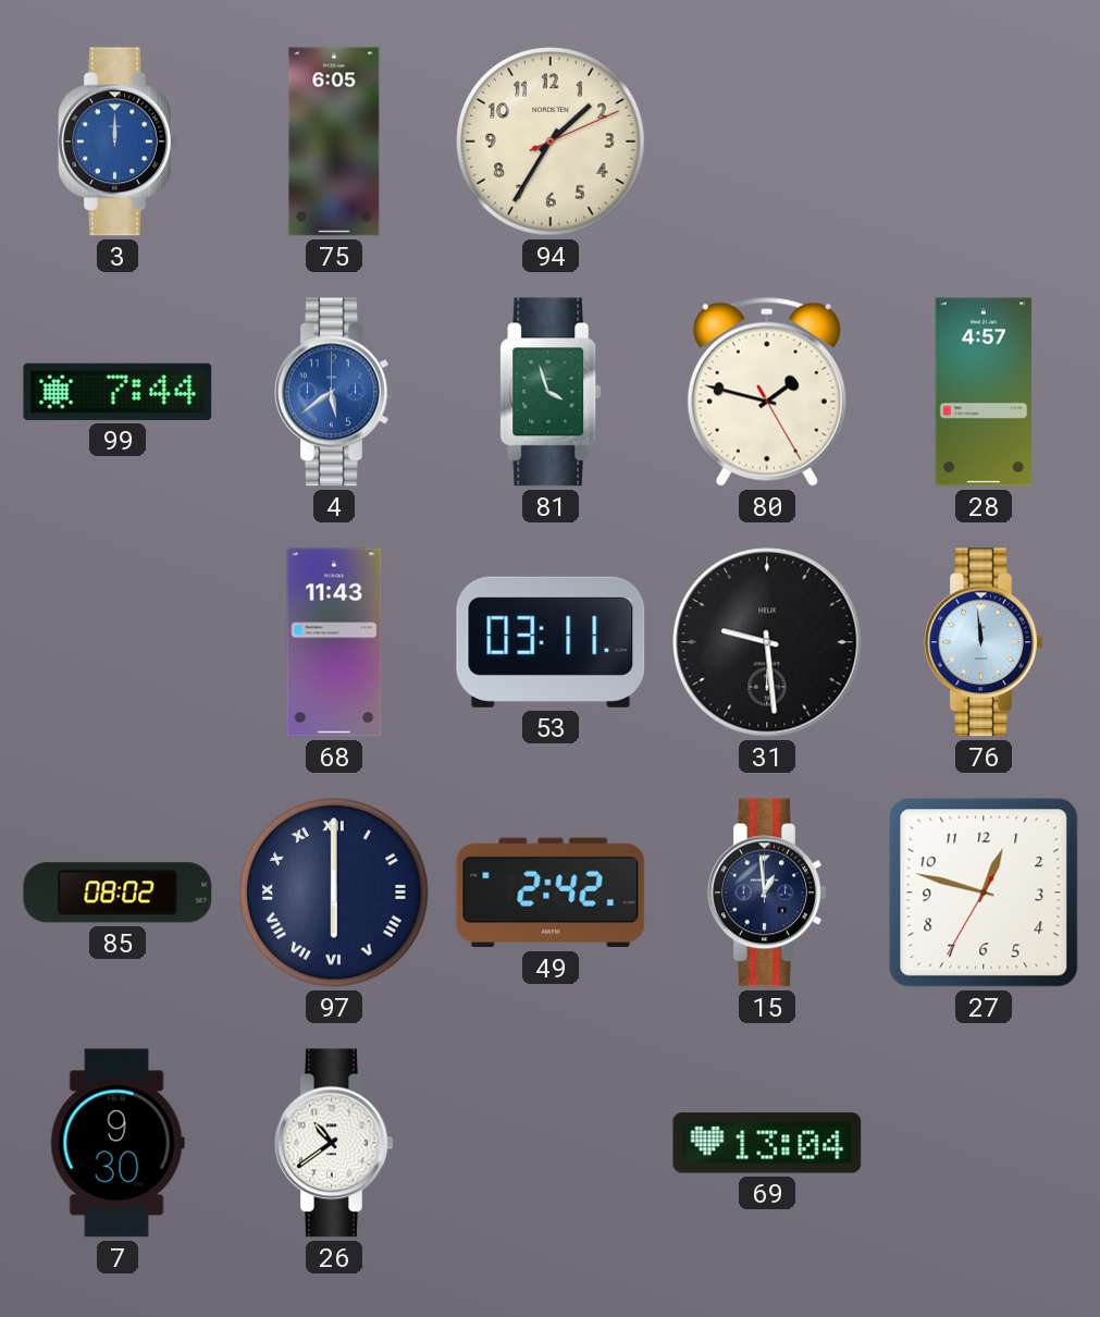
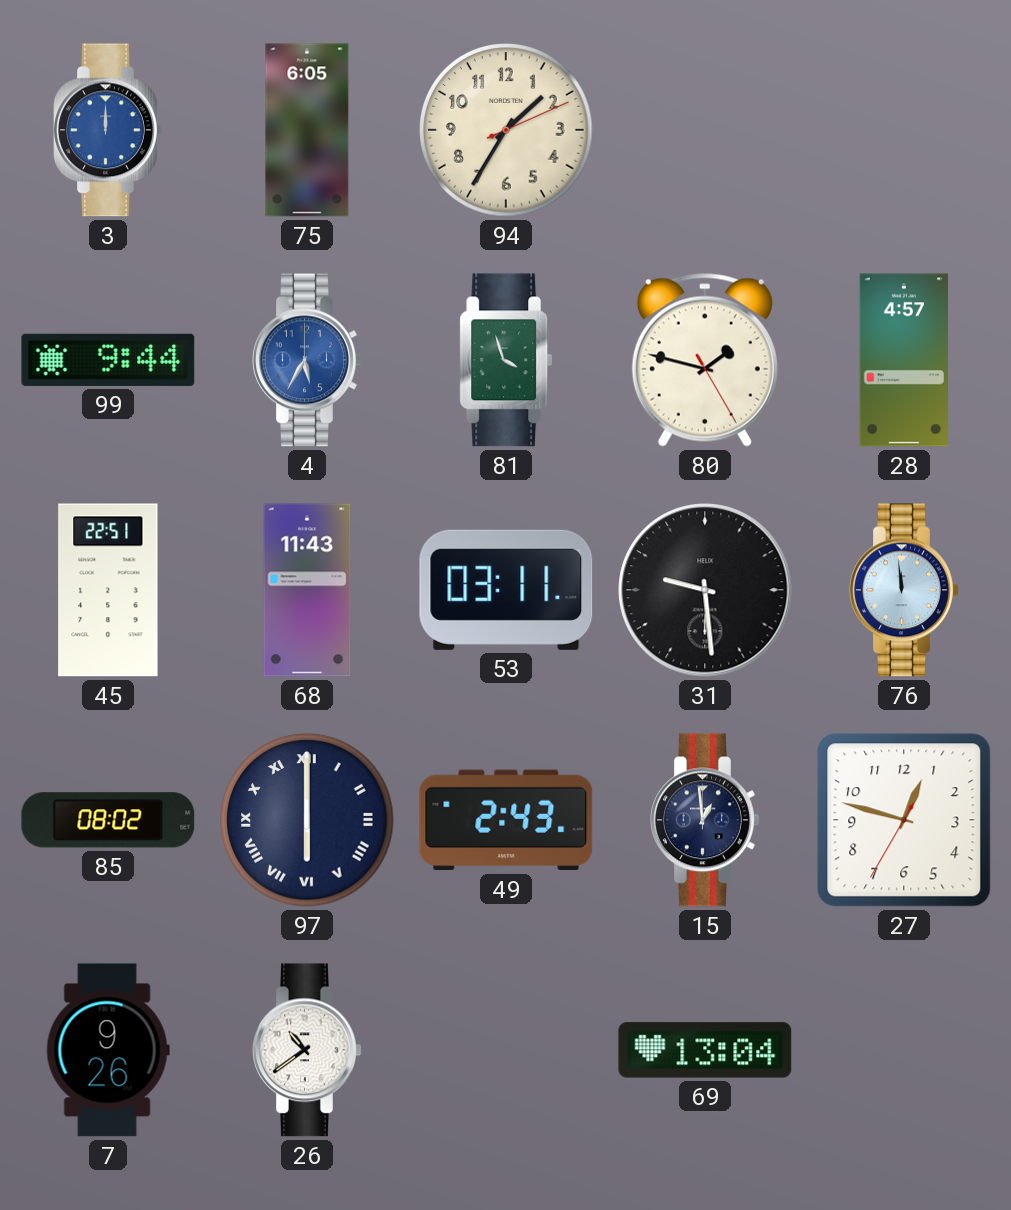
99: 7:44 -> 9:44 (108, 360)
4: 5:39 -> 5:35 (307, 360)
45: none -> 22:51 (108, 590)
49: 2:42 -> 2:43 (506, 820)
7: 9:30 -> 9:26 (108, 1050)
